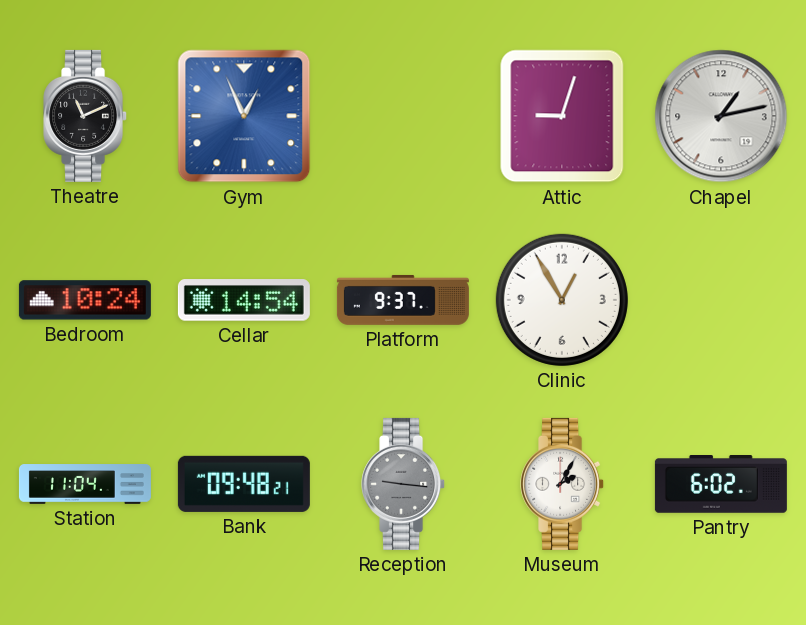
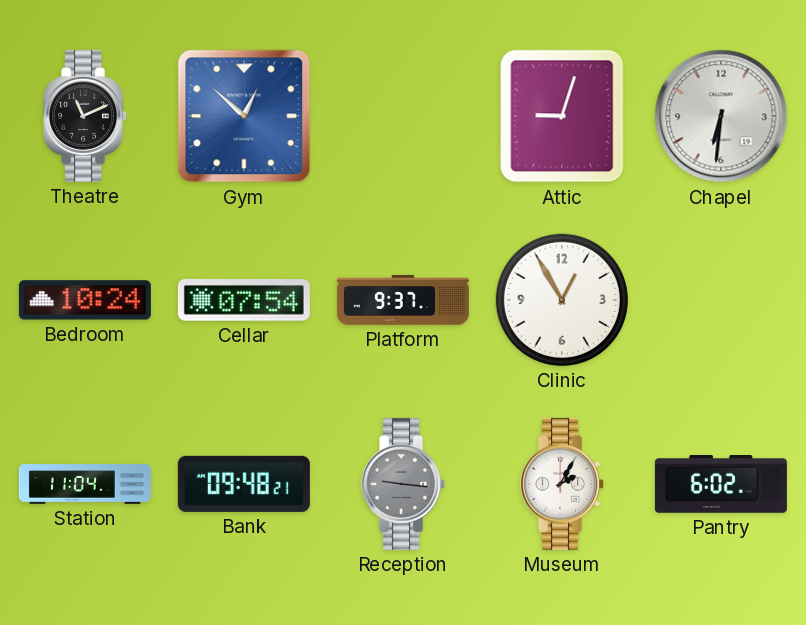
Gym: 12:56 -> 12:52 (244, 116)
Chapel: 1:13 -> 6:31 (721, 116)
Cellar: 14:54 -> 07:54 (244, 300)
